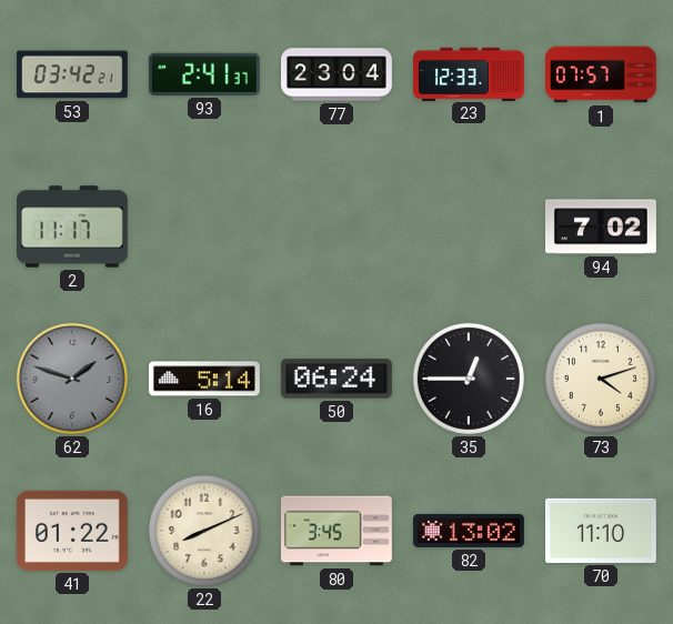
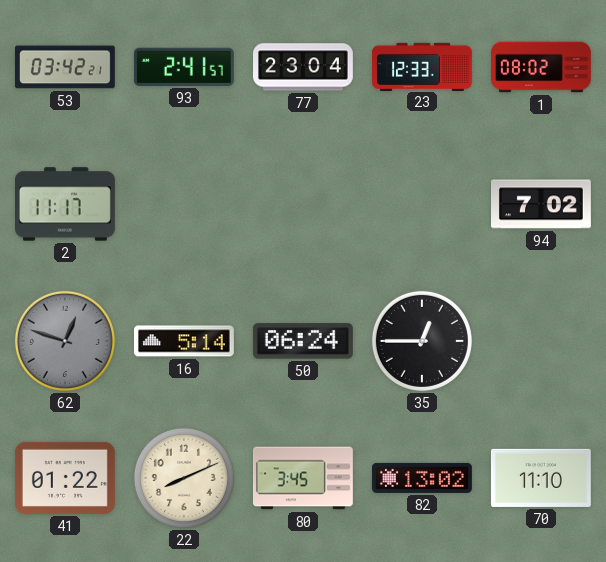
93: 2:41:37 -> 2:41:57 (184, 67)
1: 07:57 -> 08:02 (542, 67)
62: 1:48 -> 12:48 (65, 341)
73: 4:12 -> none (601, 379)
